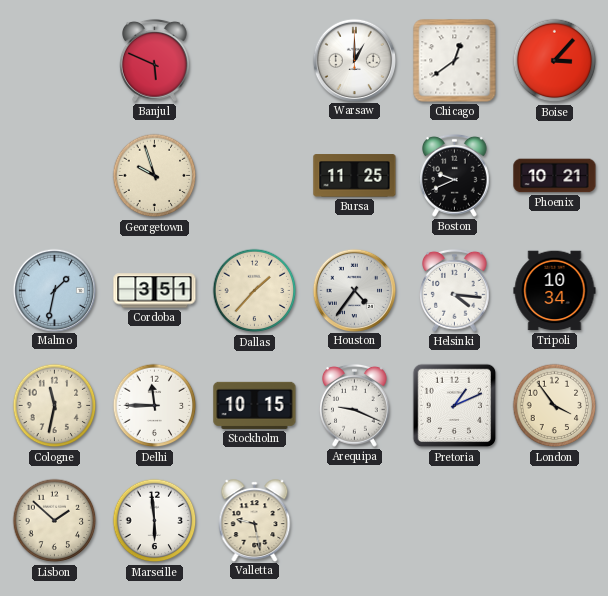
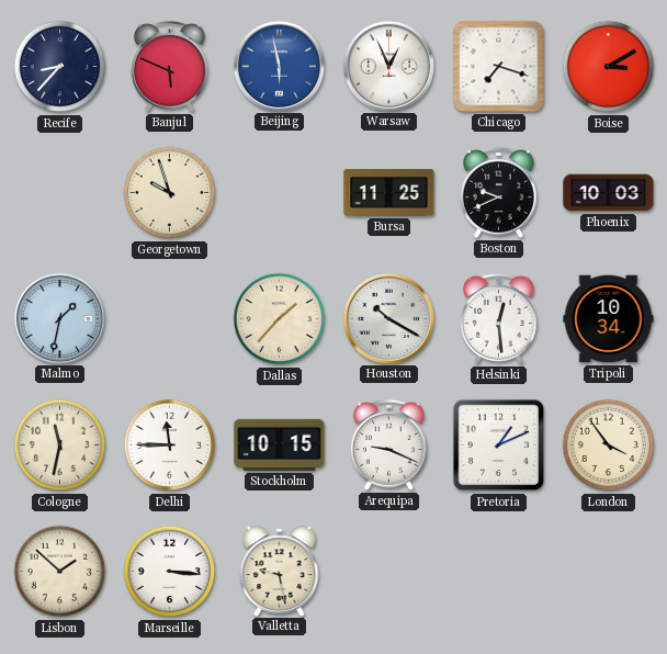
Recife: none -> 8:37 (60, 67)
Beijing: none -> 5:58 (279, 66)
Warsaw: 1:00 -> 12:56 (388, 66)
Chicago: 12:39 -> 7:18 (499, 67)
Boise: 3:07 -> 3:10 (609, 67)
Phoenix: 10:21 -> 10:03 (609, 193)
Cordoba: 3:51 -> none (155, 291)
Houston: 4:36 -> 10:20 (388, 318)
Helsinki: 4:16 -> 12:29 (499, 318)
Marseille: 5:59 -> 3:16 (170, 572)
